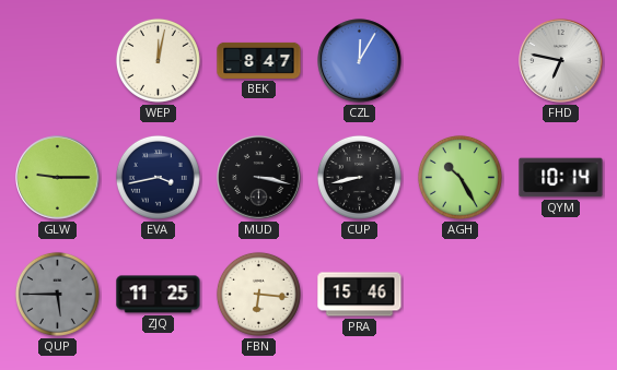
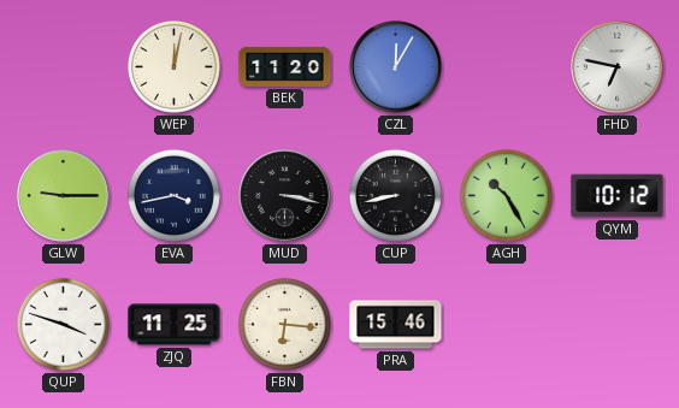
BEK: 8:47 -> 11:20 (285, 66)
QYM: 10:14 -> 10:12 (618, 196)
QUP: 5:45 -> 3:48 (63, 324)
QUP dial: grey -> white (63, 324)
